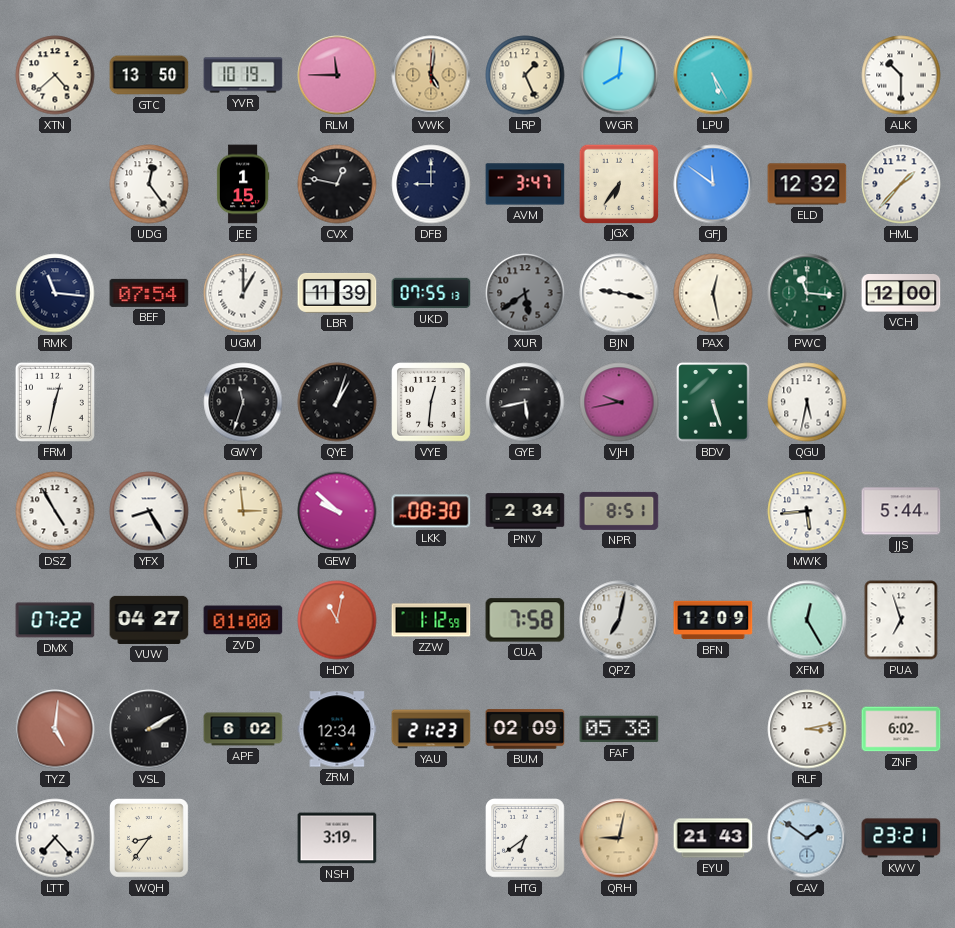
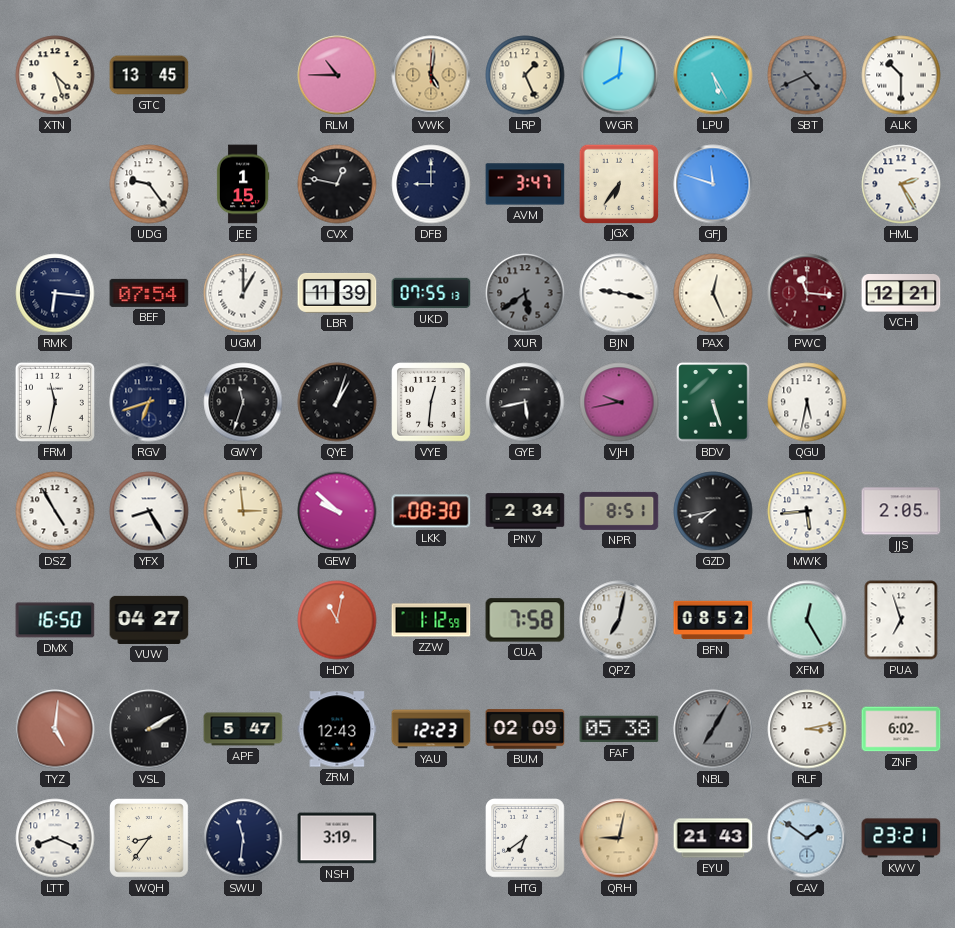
XTN: 4:38 -> 4:27 (55, 75)
GTC: 13:50 -> 13:45 (149, 75)
YVR: 10:19 -> none (243, 75)
RLM: 11:45 -> 10:45 (337, 75)
SBT: none -> 4:41 (807, 75)
UDG: 12:24 -> 9:24 (149, 184)
GFJ: 11:51 -> 11:48 (713, 184)
ELD: 12:32 -> none (807, 184)
HML: 1:37 -> 2:25 (901, 184)
RMK: 11:16 -> 6:16 (55, 293)
PAX: 12:28 -> 12:26 (713, 293)
PWC dial: green -> burgundy (807, 293)
VCH: 12:00 -> 12:21 (901, 294)
FRM: 12:32 -> 11:32 (55, 402)
RGV: none -> 6:42 (149, 402)
GZD: none -> 7:43 (713, 511)
JJS: 5:44 -> 2:05 (901, 511)
DMX: 07:22 -> 16:50 (55, 620)
ZVD: 01:00 -> none (243, 620)
BFN: 12:09 -> 08:52 (713, 620)
APF: 6:02 -> 5:47 (243, 729)
ZRM: 12:34 -> 12:43 (337, 729)
YAU: 21:23 -> 12:23 (431, 729)
NBL: none -> 7:05 (713, 729)
LTT: 7:23 -> 8:19 (55, 838)
SWU: none -> 11:31 (243, 838)
